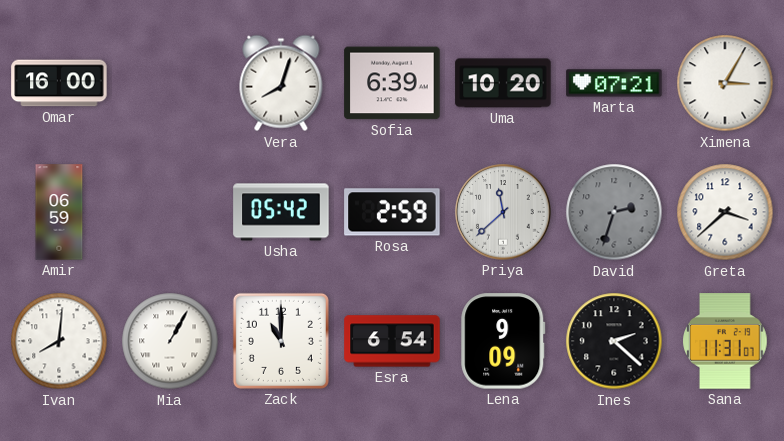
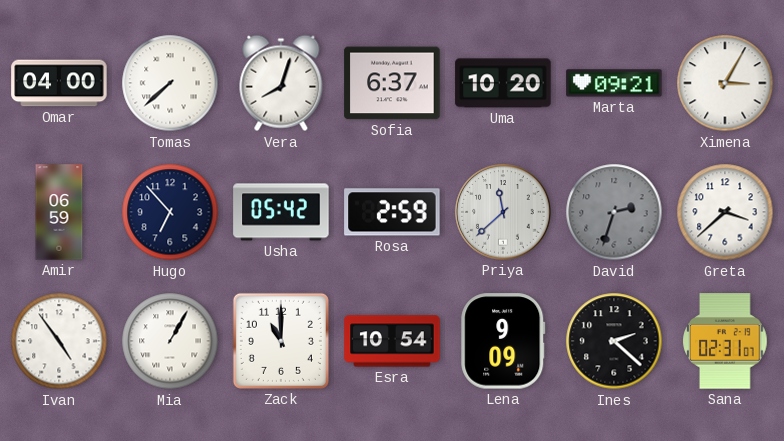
Omar: 16:00 -> 04:00 (59, 83)
Tomas: none -> 7:38 (170, 83)
Sofia: 6:39 -> 6:37 (392, 83)
Marta: 07:21 -> 09:21 (614, 83)
Hugo: none -> 6:53 (170, 212)
Ivan: 8:01 -> 4:54 (59, 341)
Esra: 6:54 -> 10:54 (392, 341)
Sana: 11:31 -> 02:31 (725, 341)
